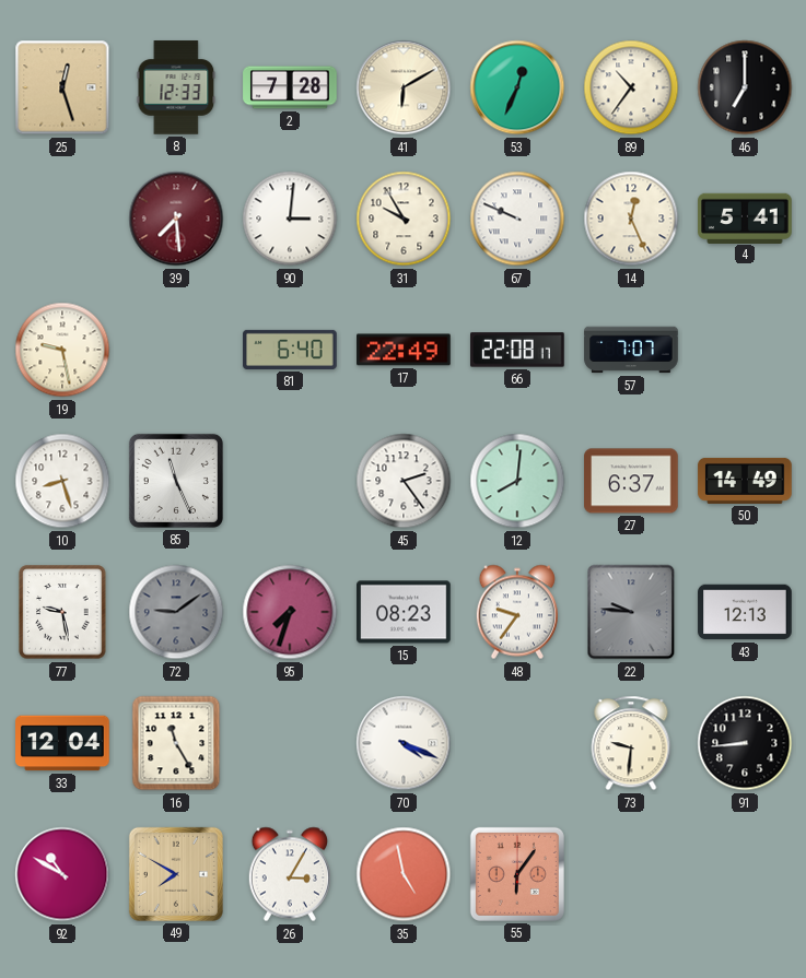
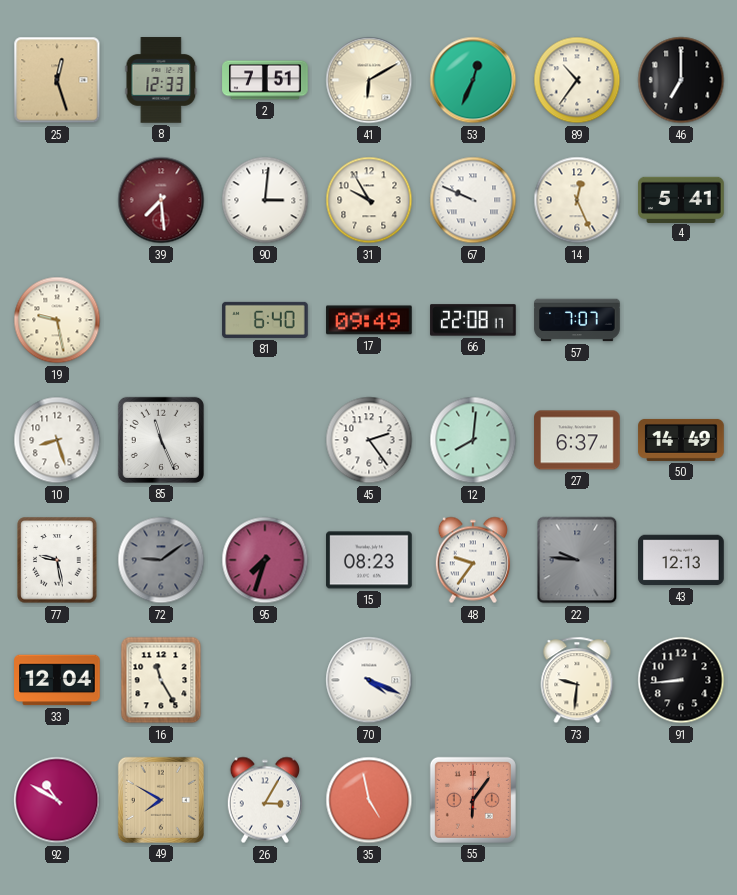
2: 7:28 -> 7:51 (265, 80)
17: 22:49 -> 09:49 (369, 320)
